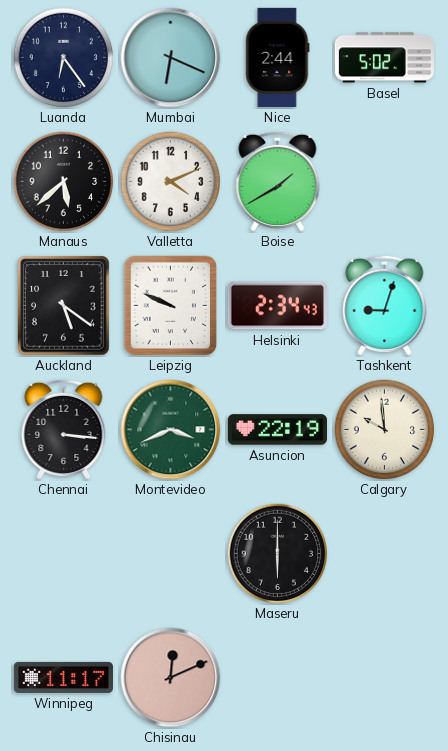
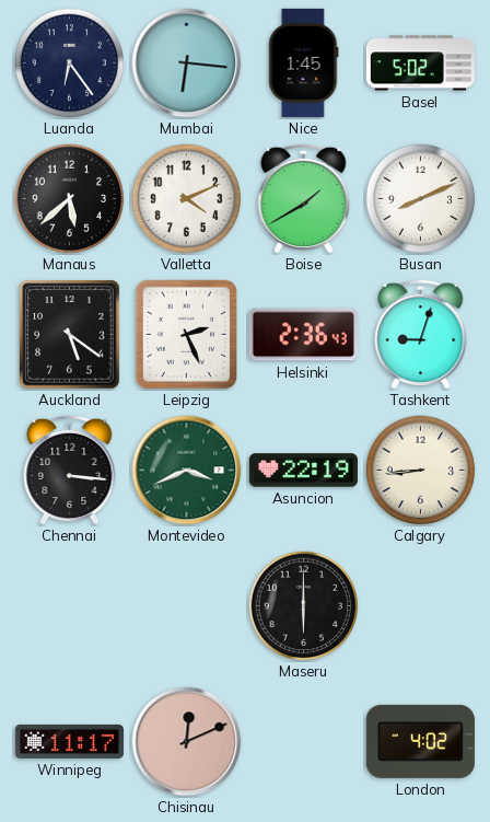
Mumbai: 6:19 -> 6:16 (187, 63)
Nice: 2:44 -> 1:45 (304, 62)
Busan: none -> 8:11 (421, 199)
Leipzig: 9:49 -> 2:26 (187, 335)
Helsinki: 2:34 -> 2:36 (303, 335)
Calgary: 9:59 -> 8:44 (421, 471)
London: none -> 4:02 (420, 741)
